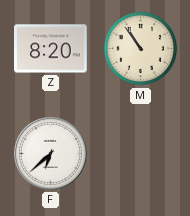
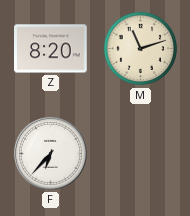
M: 10:54 -> 11:12 (141, 49)
F: 6:38 -> 6:37 (50, 153)
